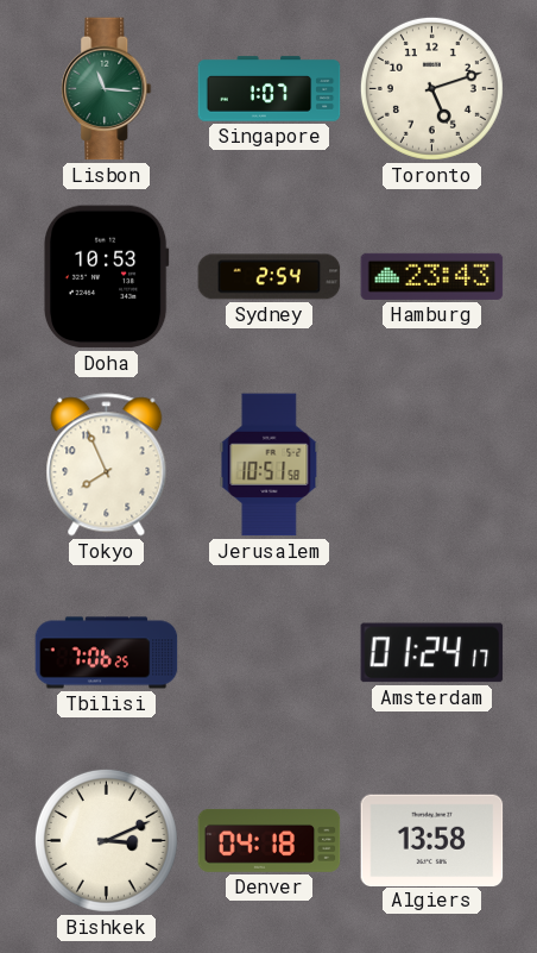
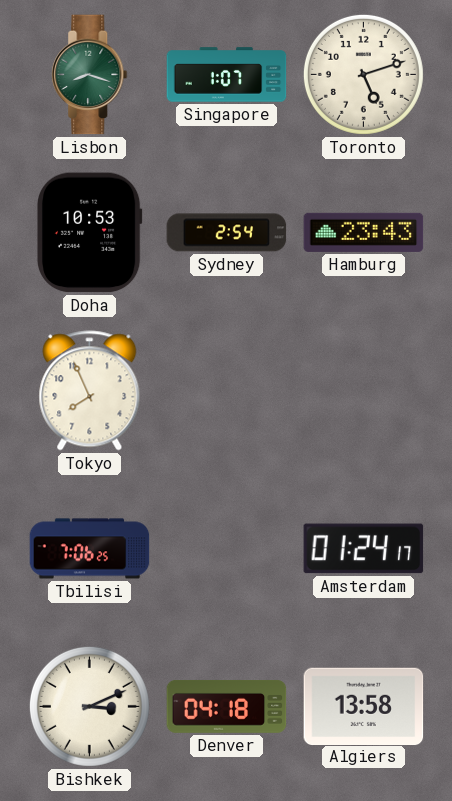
Lisbon: 11:16 -> 8:18 (90, 75)
Jerusalem: 10:51 -> none (270, 465)
